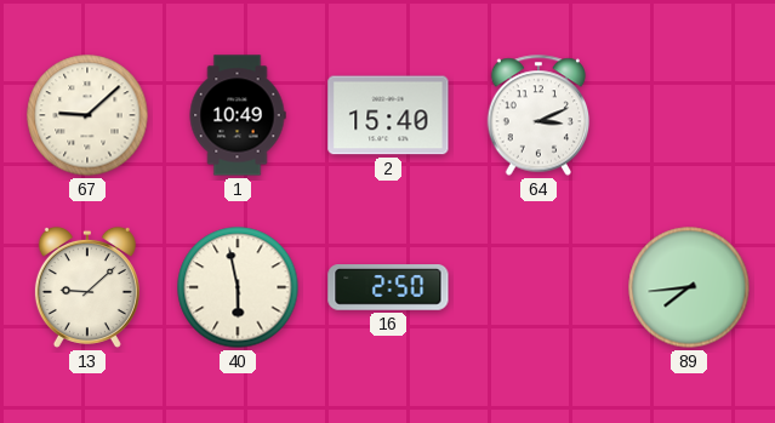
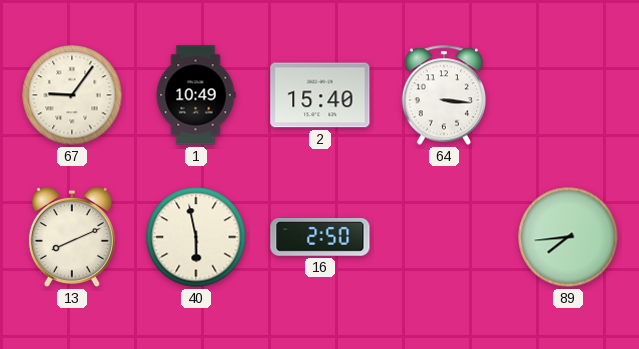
67: 9:08 -> 9:06 (72, 95)
64: 3:11 -> 3:16 (444, 95)
13: 9:08 -> 8:11 (72, 237)
